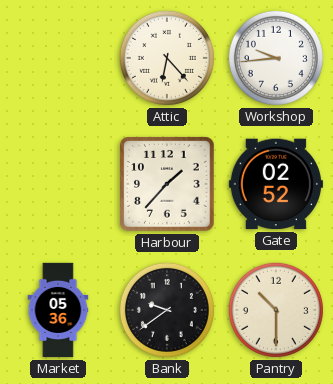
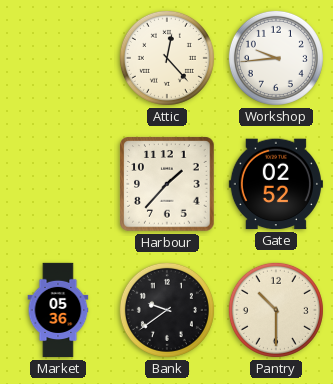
Attic: 6:23 -> 12:23 (167, 58)
